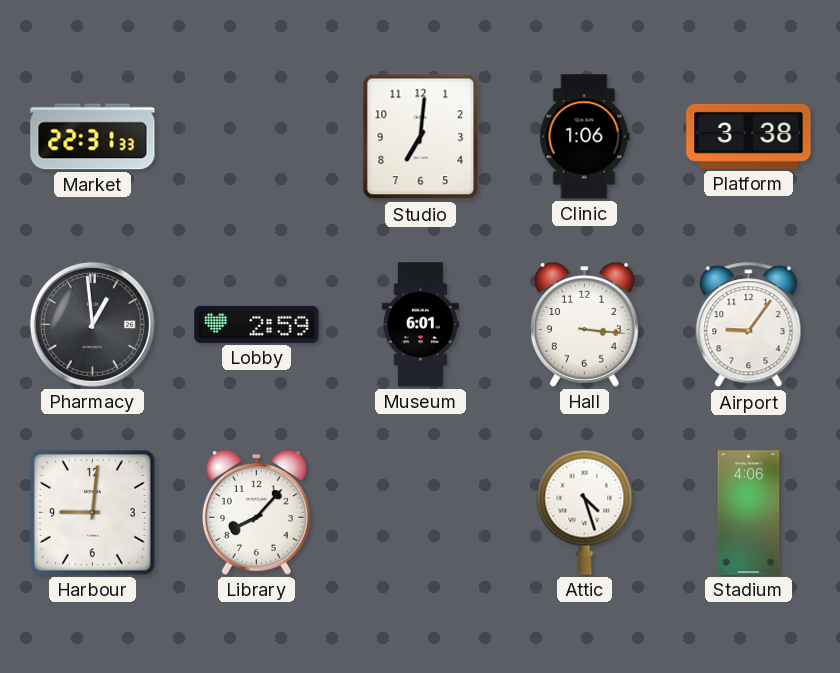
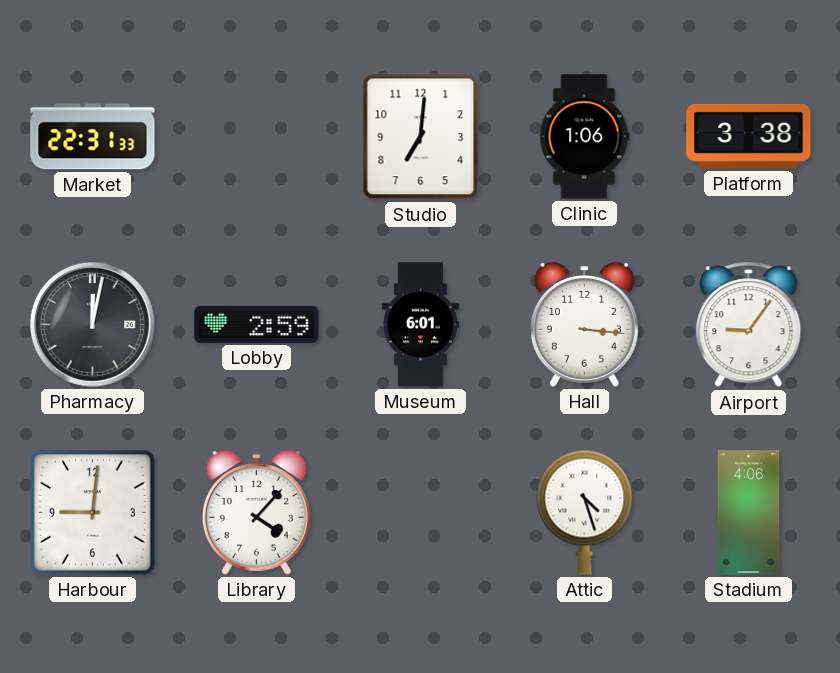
Pharmacy: 12:59 -> 12:02 (92, 324)
Library: 8:07 -> 4:07 (256, 513)
